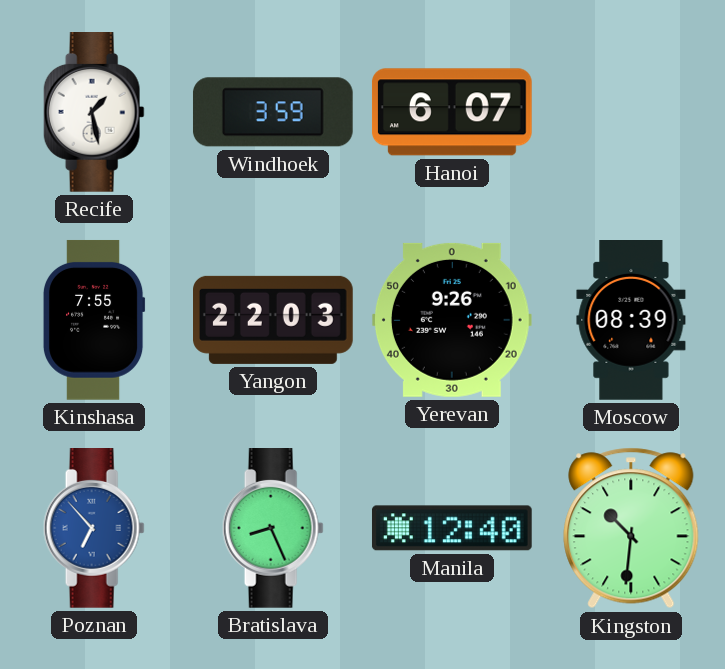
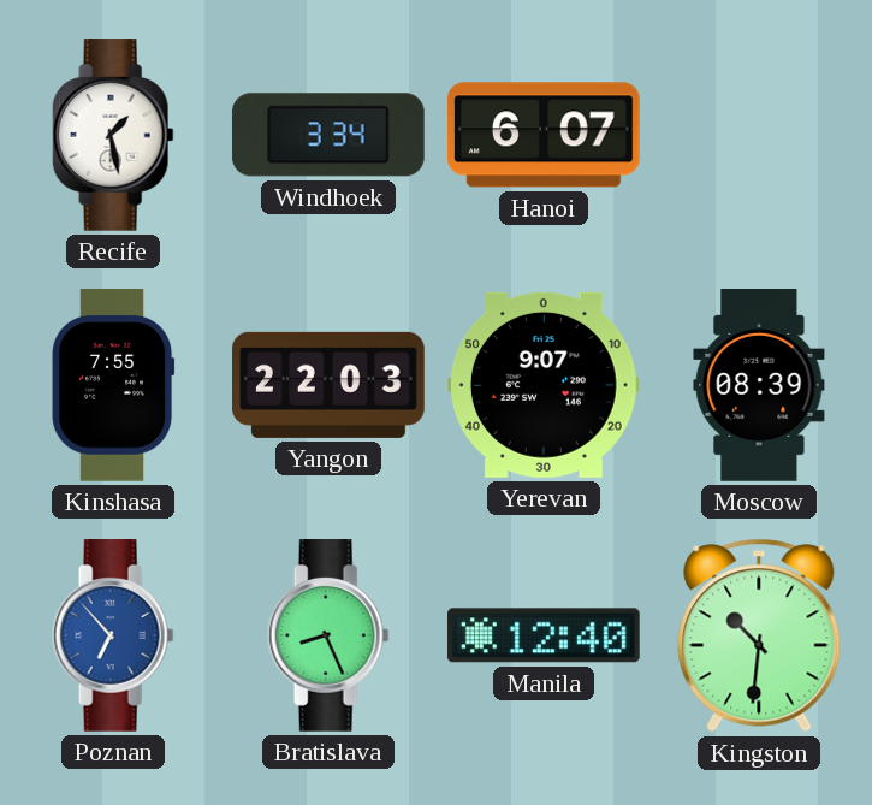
Windhoek: 3:59 -> 3:34 (328, 135)
Yerevan: 9:26 -> 9:07 (544, 385)
